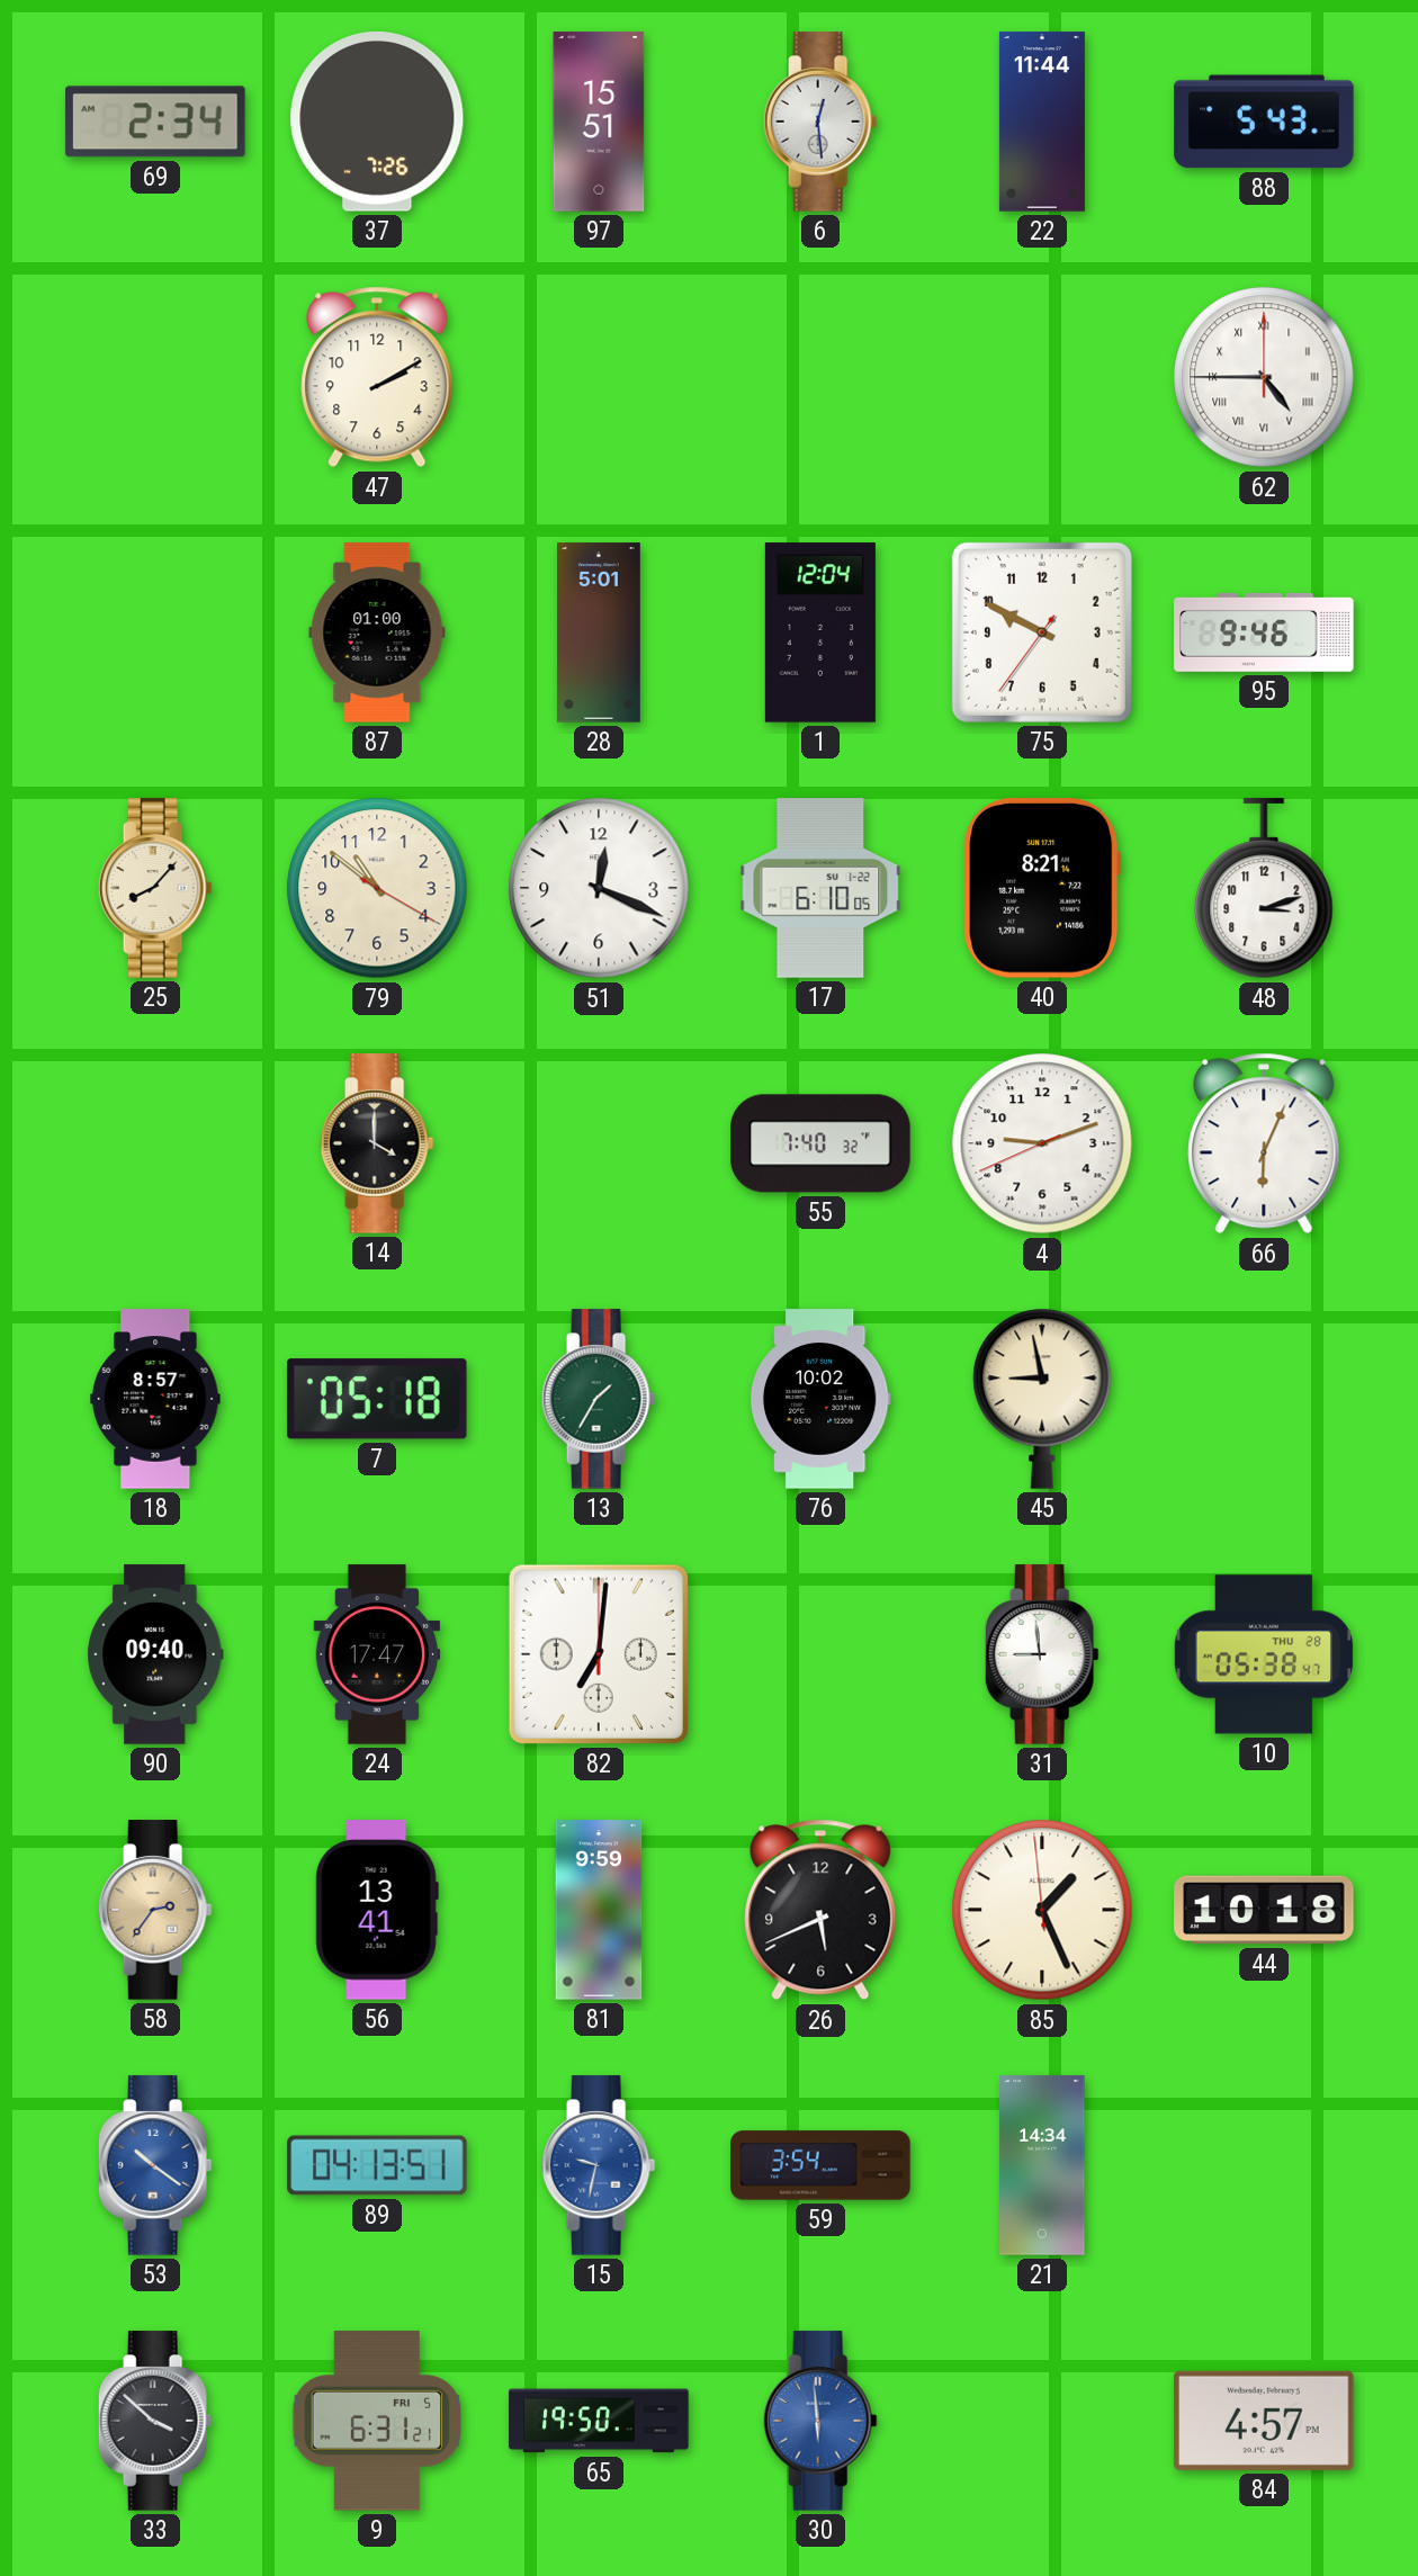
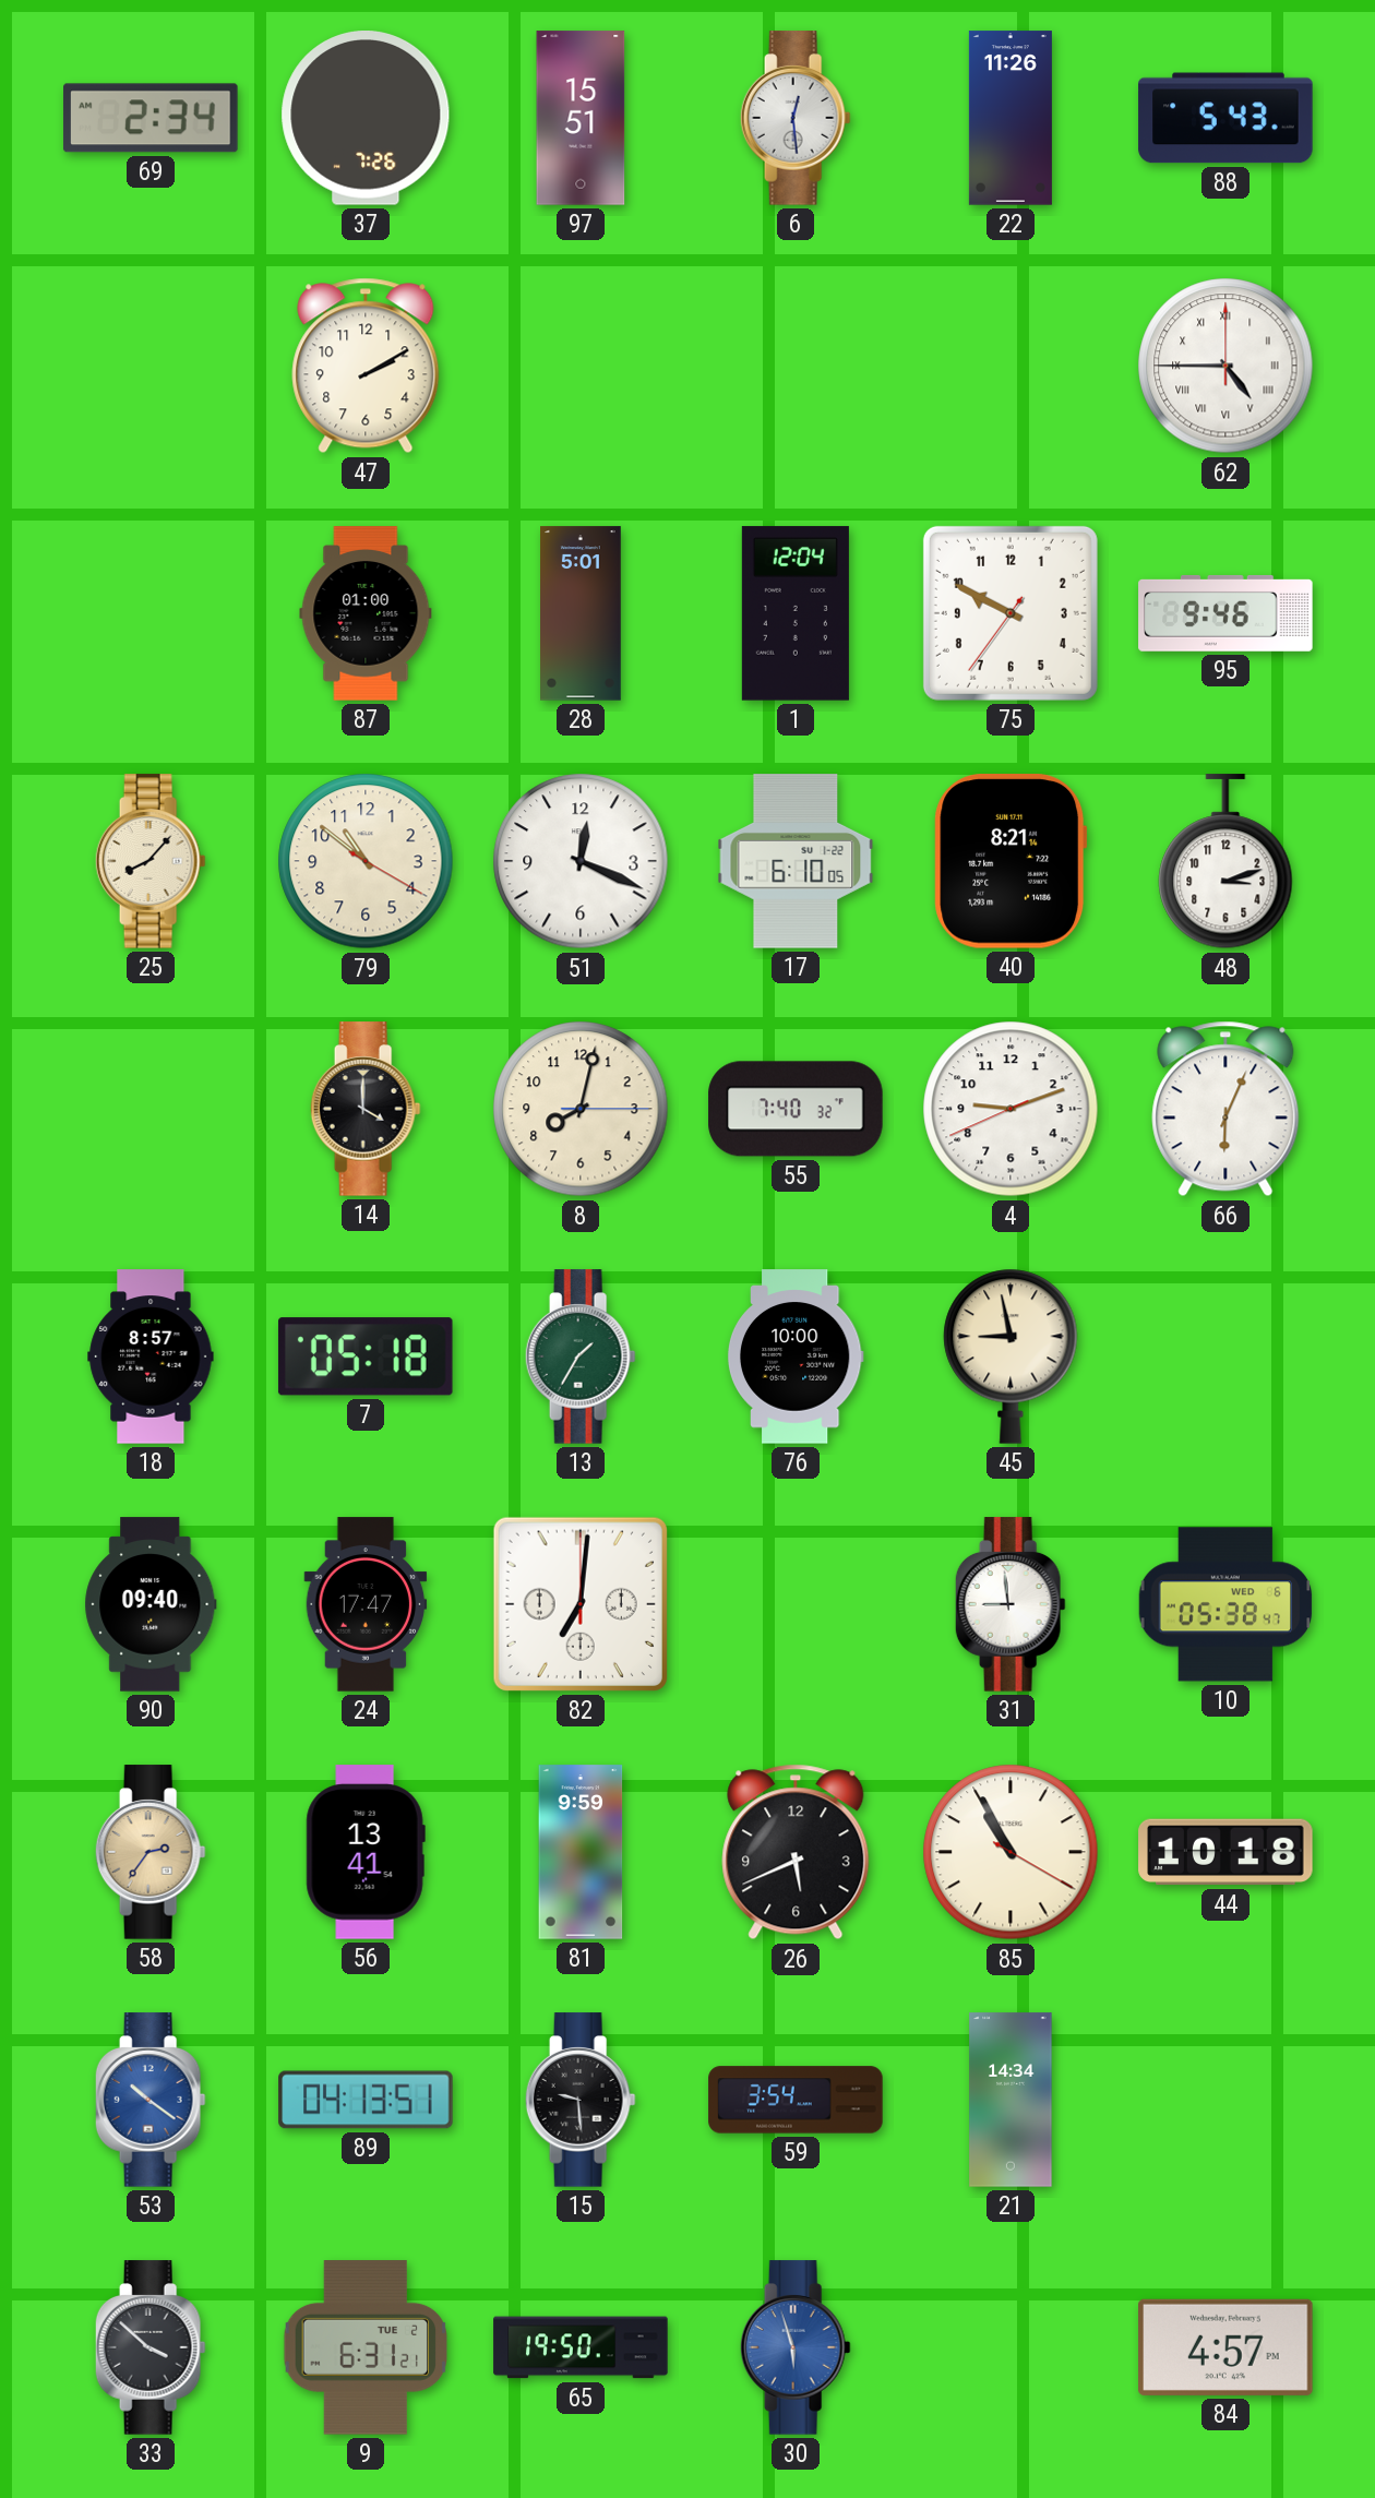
22: 11:44 -> 11:26 (1011, 118)
8: none -> 8:02 (581, 1109)
76: 10:02 -> 10:00 (796, 1356)
10 date: THU 28 -> WED 6 (1225, 1604)
85: 1:25 -> 10:55 (1011, 1852)
15: 9:32 -> 9:29 (581, 2100)
15 dial: blue -> black (581, 2100)
9 date: FRI 5 -> TUE 2 (366, 2347)
30: 5:59 -> 5:57 (796, 2347)
